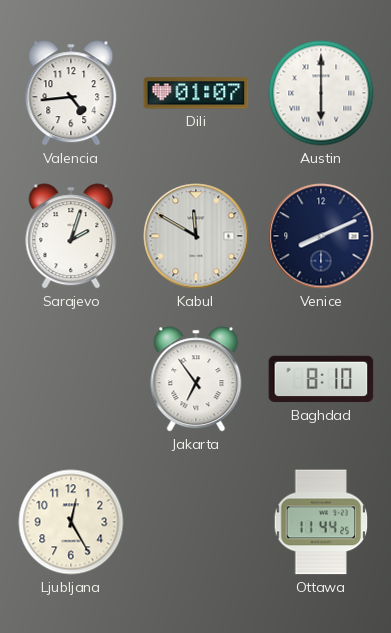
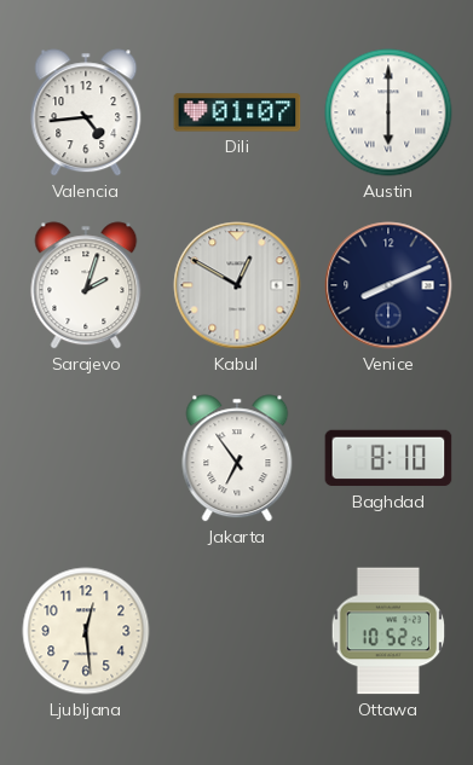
Kabul: 11:50 -> 12:50 (237, 285)
Ljubljana: 12:25 -> 12:29 (86, 631)
Ottawa: 11:44 -> 10:52 (388, 631)
